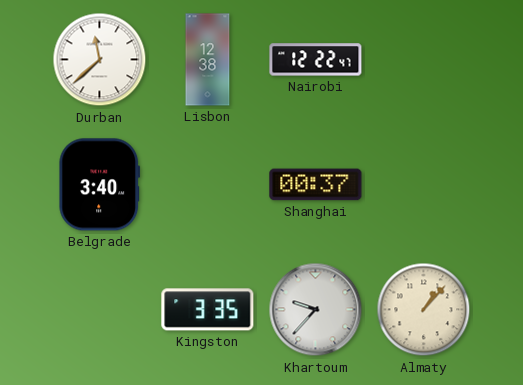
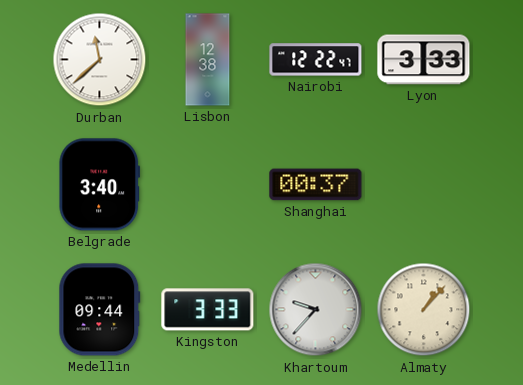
Lyon: none -> 3:33 (424, 60)
Medellin: none -> 09:44 (100, 310)
Kingston: 3:35 -> 3:33 (208, 310)
